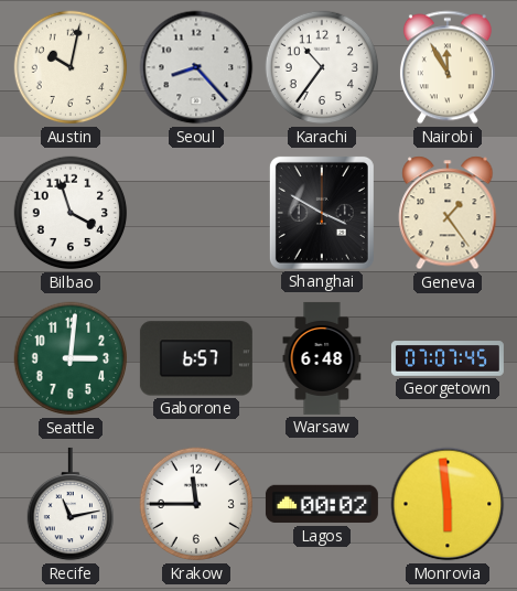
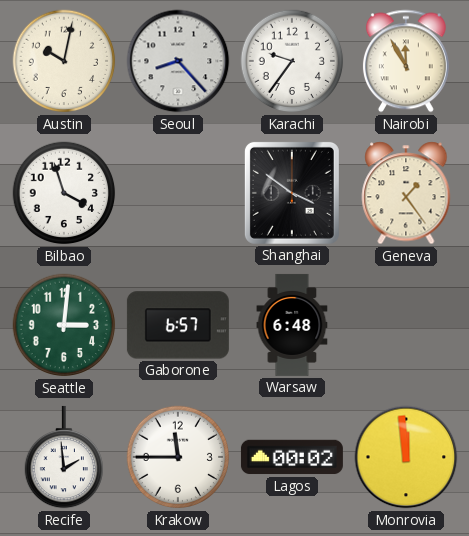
Karachi: 10:36 -> 9:36 (292, 61)
Shanghai: 3:50 -> 3:51 (292, 193)
Georgetown: 07:07 -> none (448, 358)
Recife: 11:13 -> 1:59 (63, 457)
Monrovia: 5:59 -> 11:59 (406, 457)
